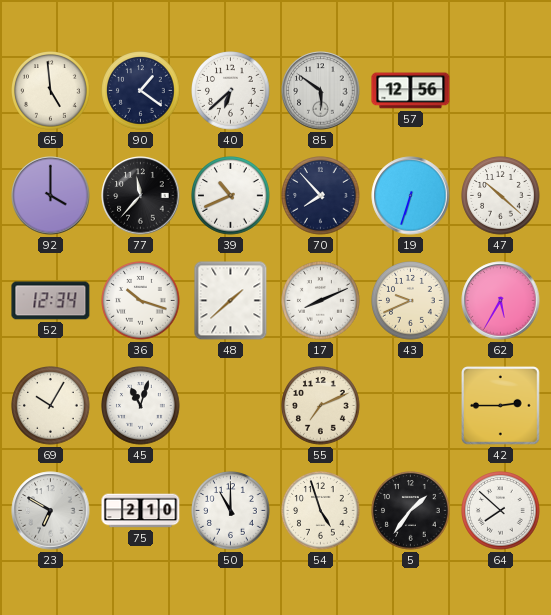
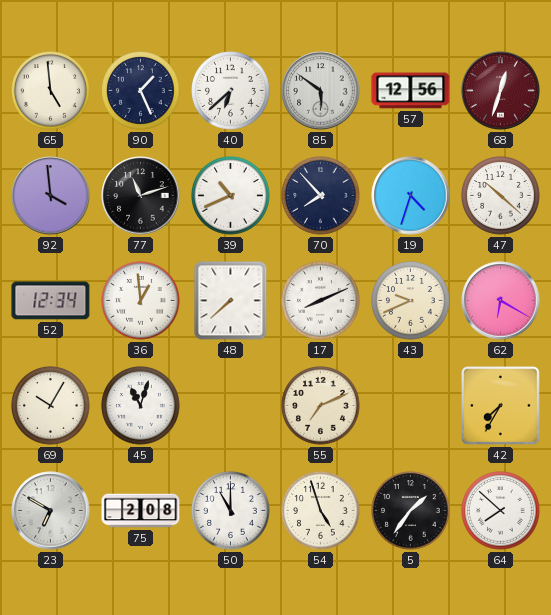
90: 1:21 -> 1:26 (141, 91)
68: none -> 12:33 (501, 91)
92: 4:00 -> 3:59 (51, 196)
77: 11:37 -> 11:12 (141, 196)
19: 6:33 -> 4:33 (411, 196)
36: 10:18 -> 12:59 (141, 301)
48: 1:38 -> 7:38 (231, 301)
62: 5:35 -> 6:20 (501, 301)
42: 2:45 -> 7:35 (501, 406)
75: 2:10 -> 2:08 (141, 511)
